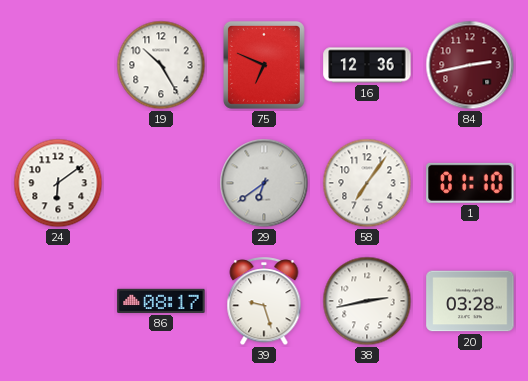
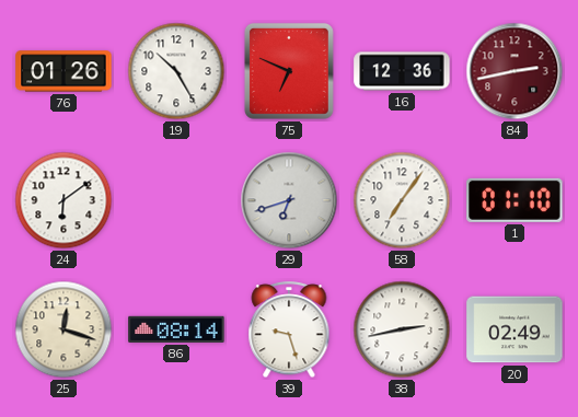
76: none -> 01:26 (63, 71)
29: 6:39 -> 6:42 (289, 200)
25: none -> 12:18 (63, 329)
86: 08:17 -> 08:14 (176, 329)
20: 03:28 -> 02:49 (515, 329)
